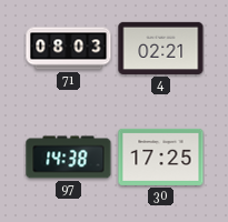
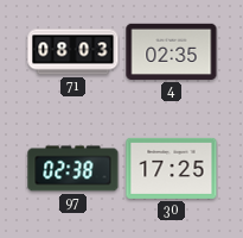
4: 02:21 -> 02:35 (172, 51)
97: 14:38 -> 02:38 (73, 169)
